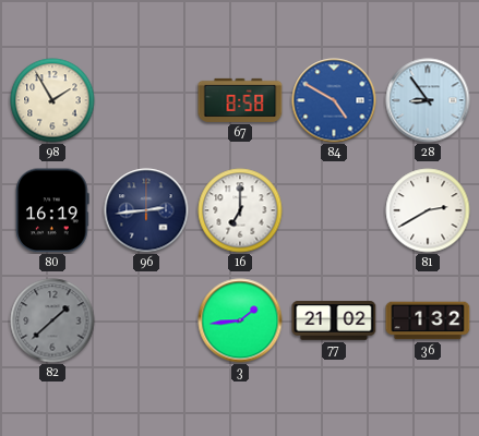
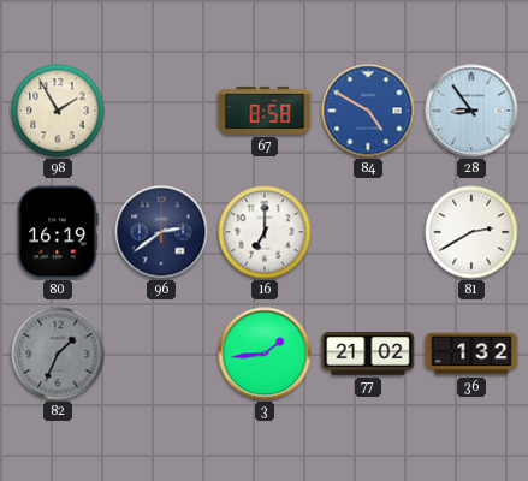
96: 2:44 -> 2:39 (161, 232)
82: 1:38 -> 1:34 (58, 354)
